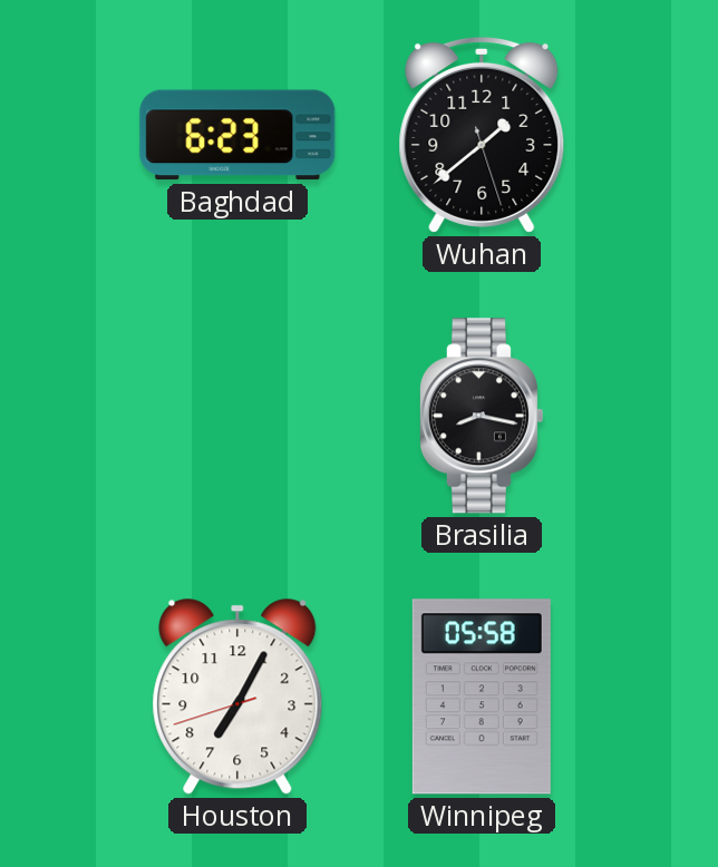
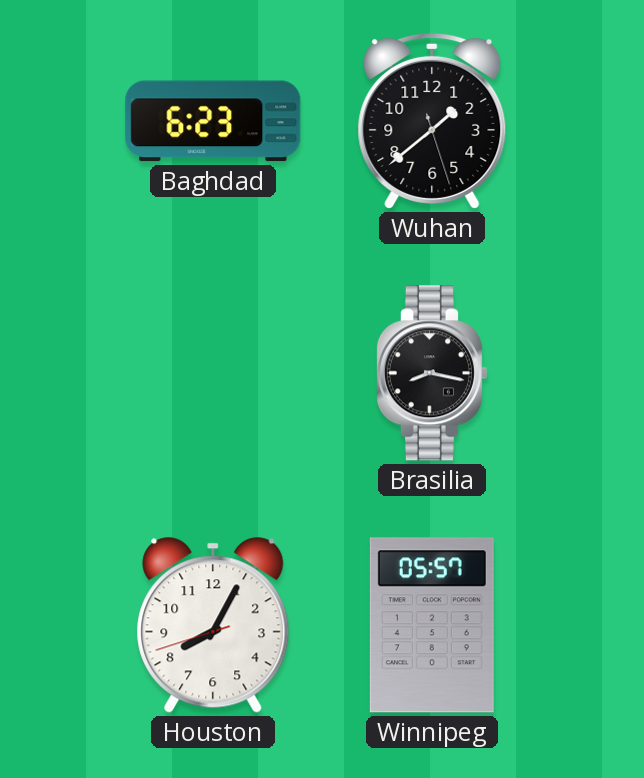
Houston: 7:04 -> 8:04 (213, 625)
Winnipeg: 05:58 -> 05:57 (432, 625)
